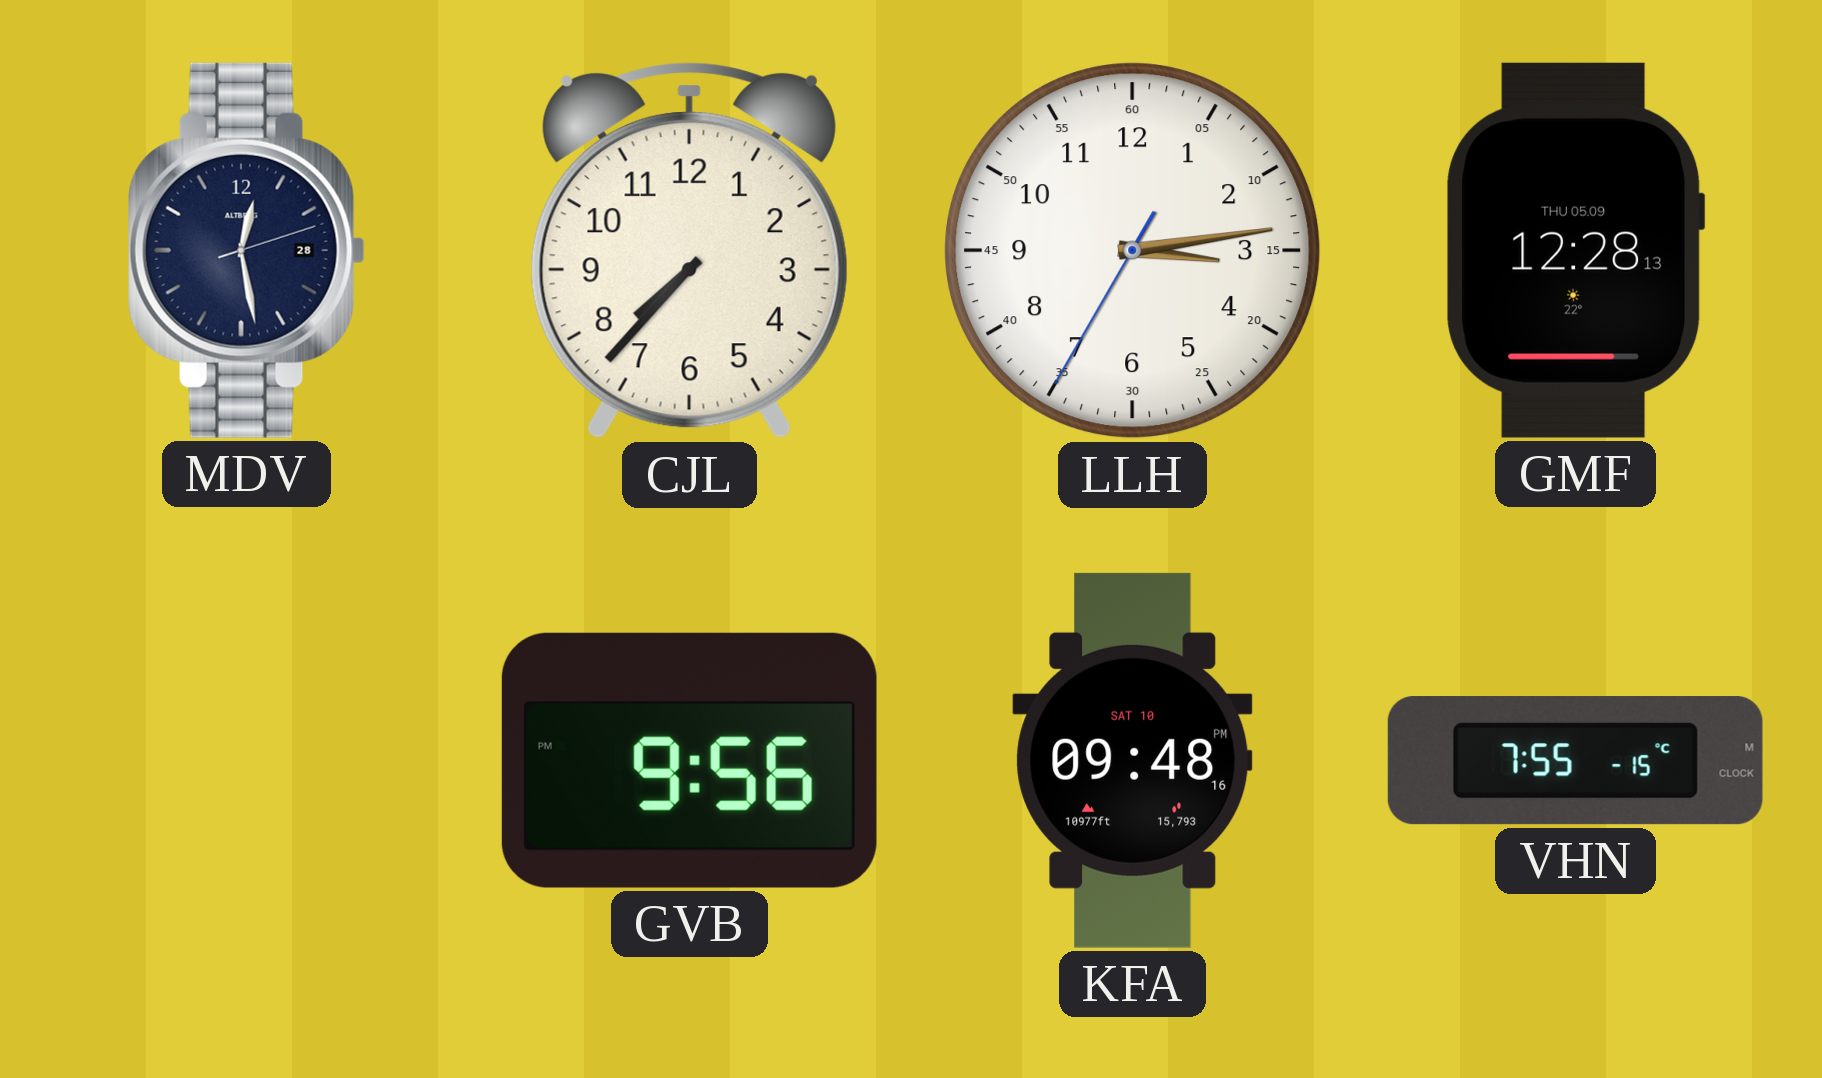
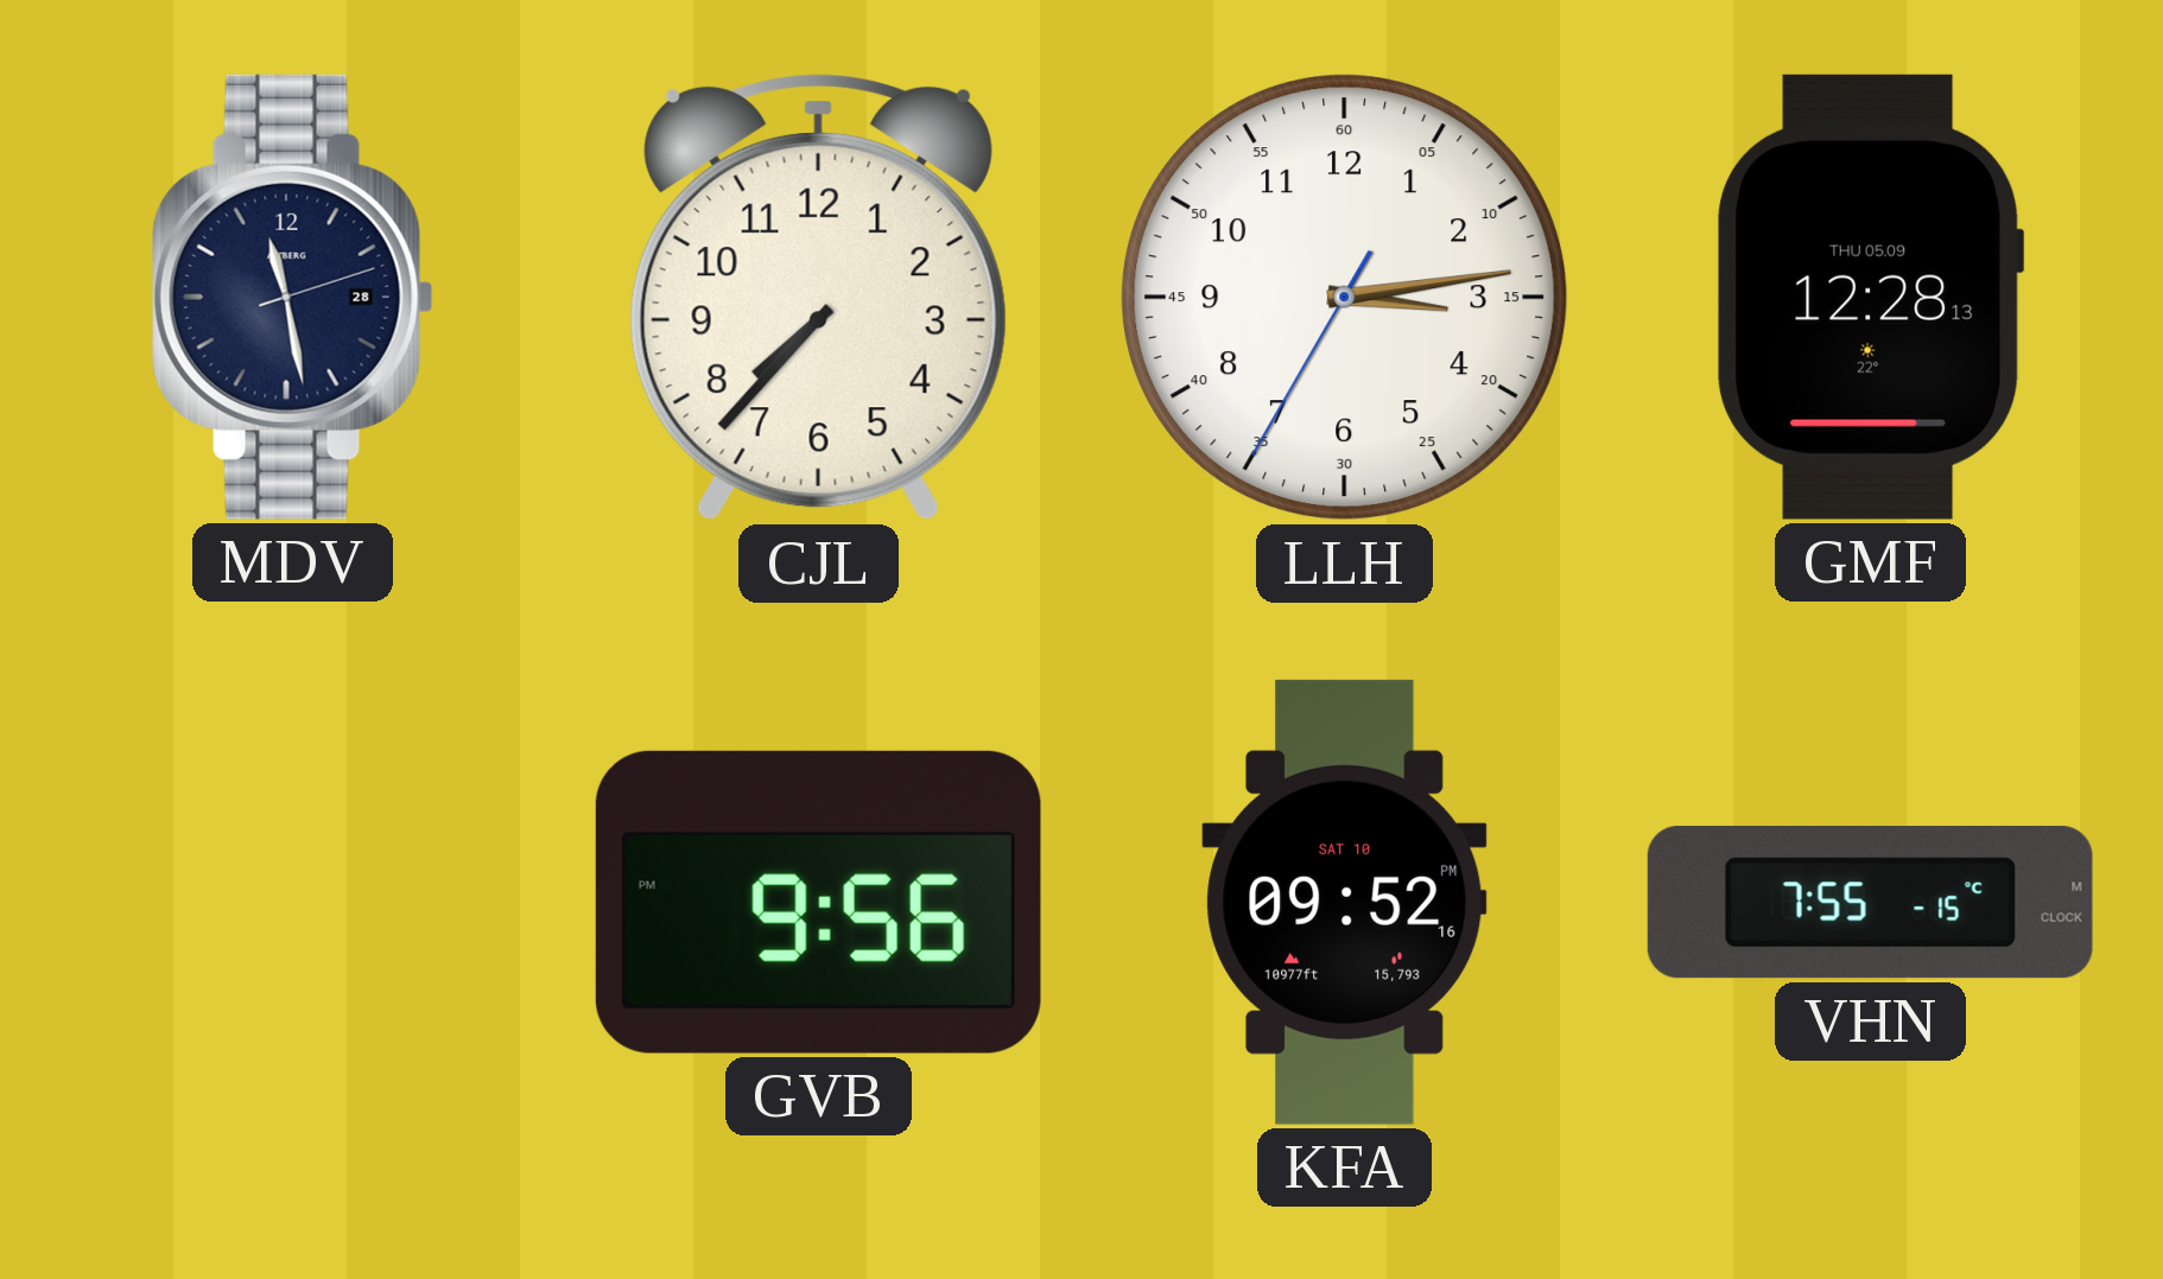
MDV: 12:28 -> 11:28 (292, 297)
KFA: 09:48 -> 09:52 (1345, 902)
